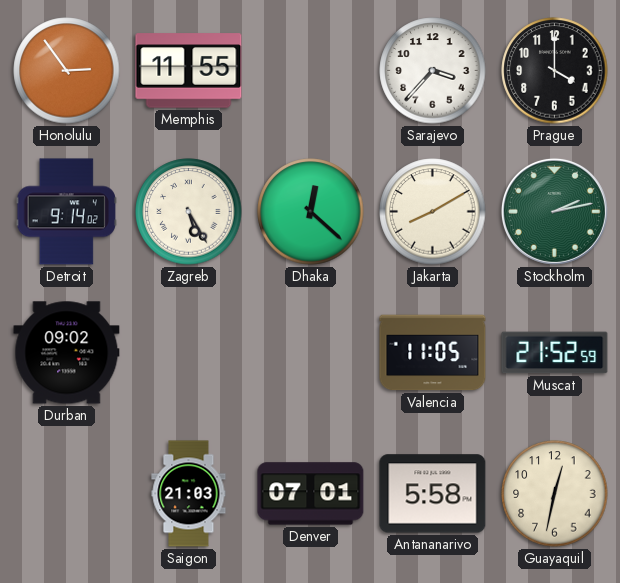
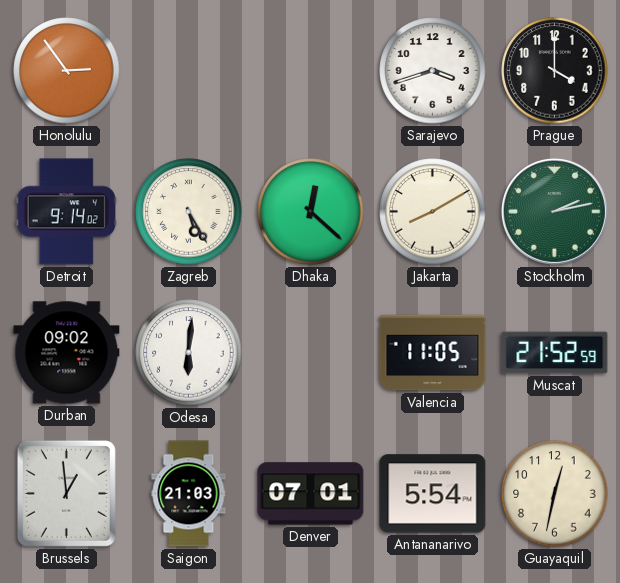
Memphis: 11:55 -> none (189, 71)
Sarajevo: 3:37 -> 3:42 (433, 71)
Odesa: none -> 6:01 (189, 353)
Brussels: none -> 12:59 (66, 493)
Antananarivo: 5:58 -> 5:54 (433, 494)
